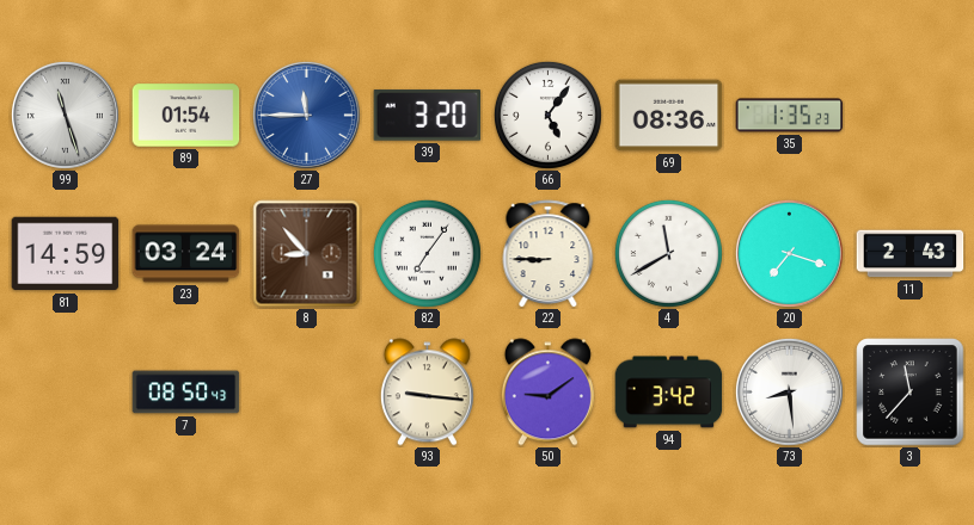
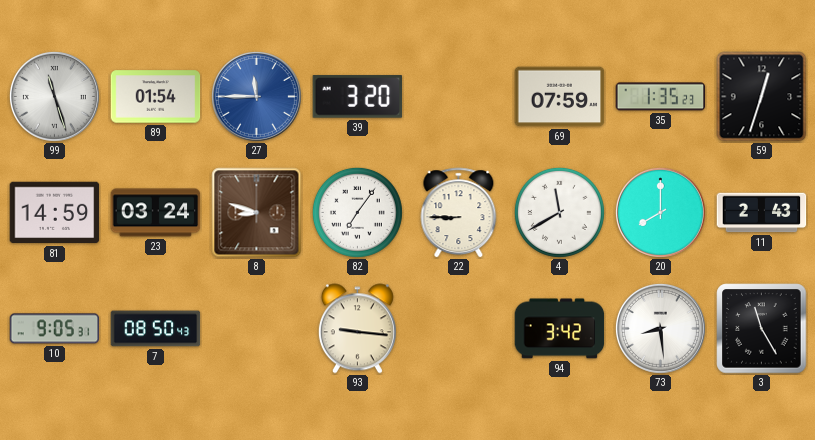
66: 5:06 -> none (547, 115)
69: 08:36 -> 07:59 (560, 97)
59: none -> 12:33 (762, 97)
8: 8:53 -> 8:48 (257, 213)
20: 7:18 -> 8:00 (660, 212)
10: none -> 9:05 (55, 329)
50: 9:09 -> none (547, 393)
3: 11:37 -> 11:25 (762, 329)
